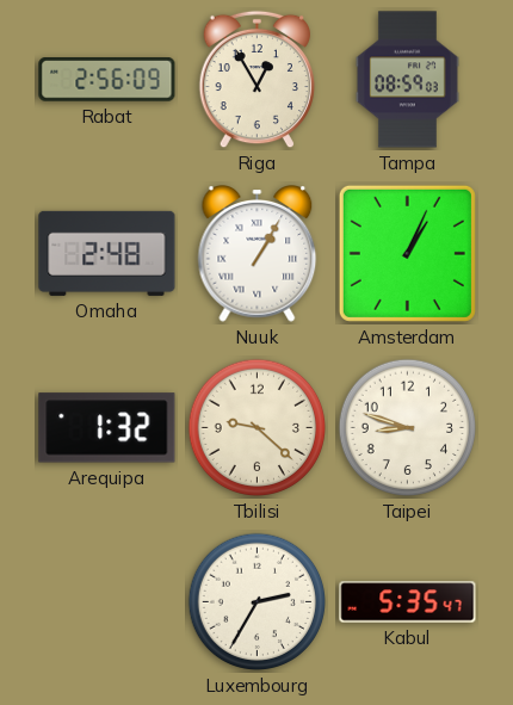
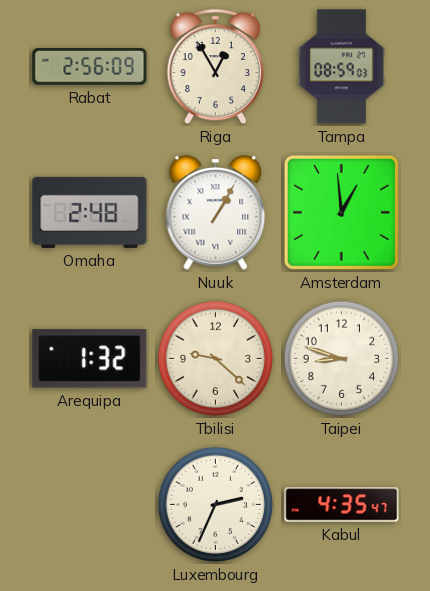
Amsterdam: 1:04 -> 12:59 (341, 212)
Luxembourg: 2:35 -> 2:34 (216, 505)
Kabul: 5:35 -> 4:35 (342, 505)
